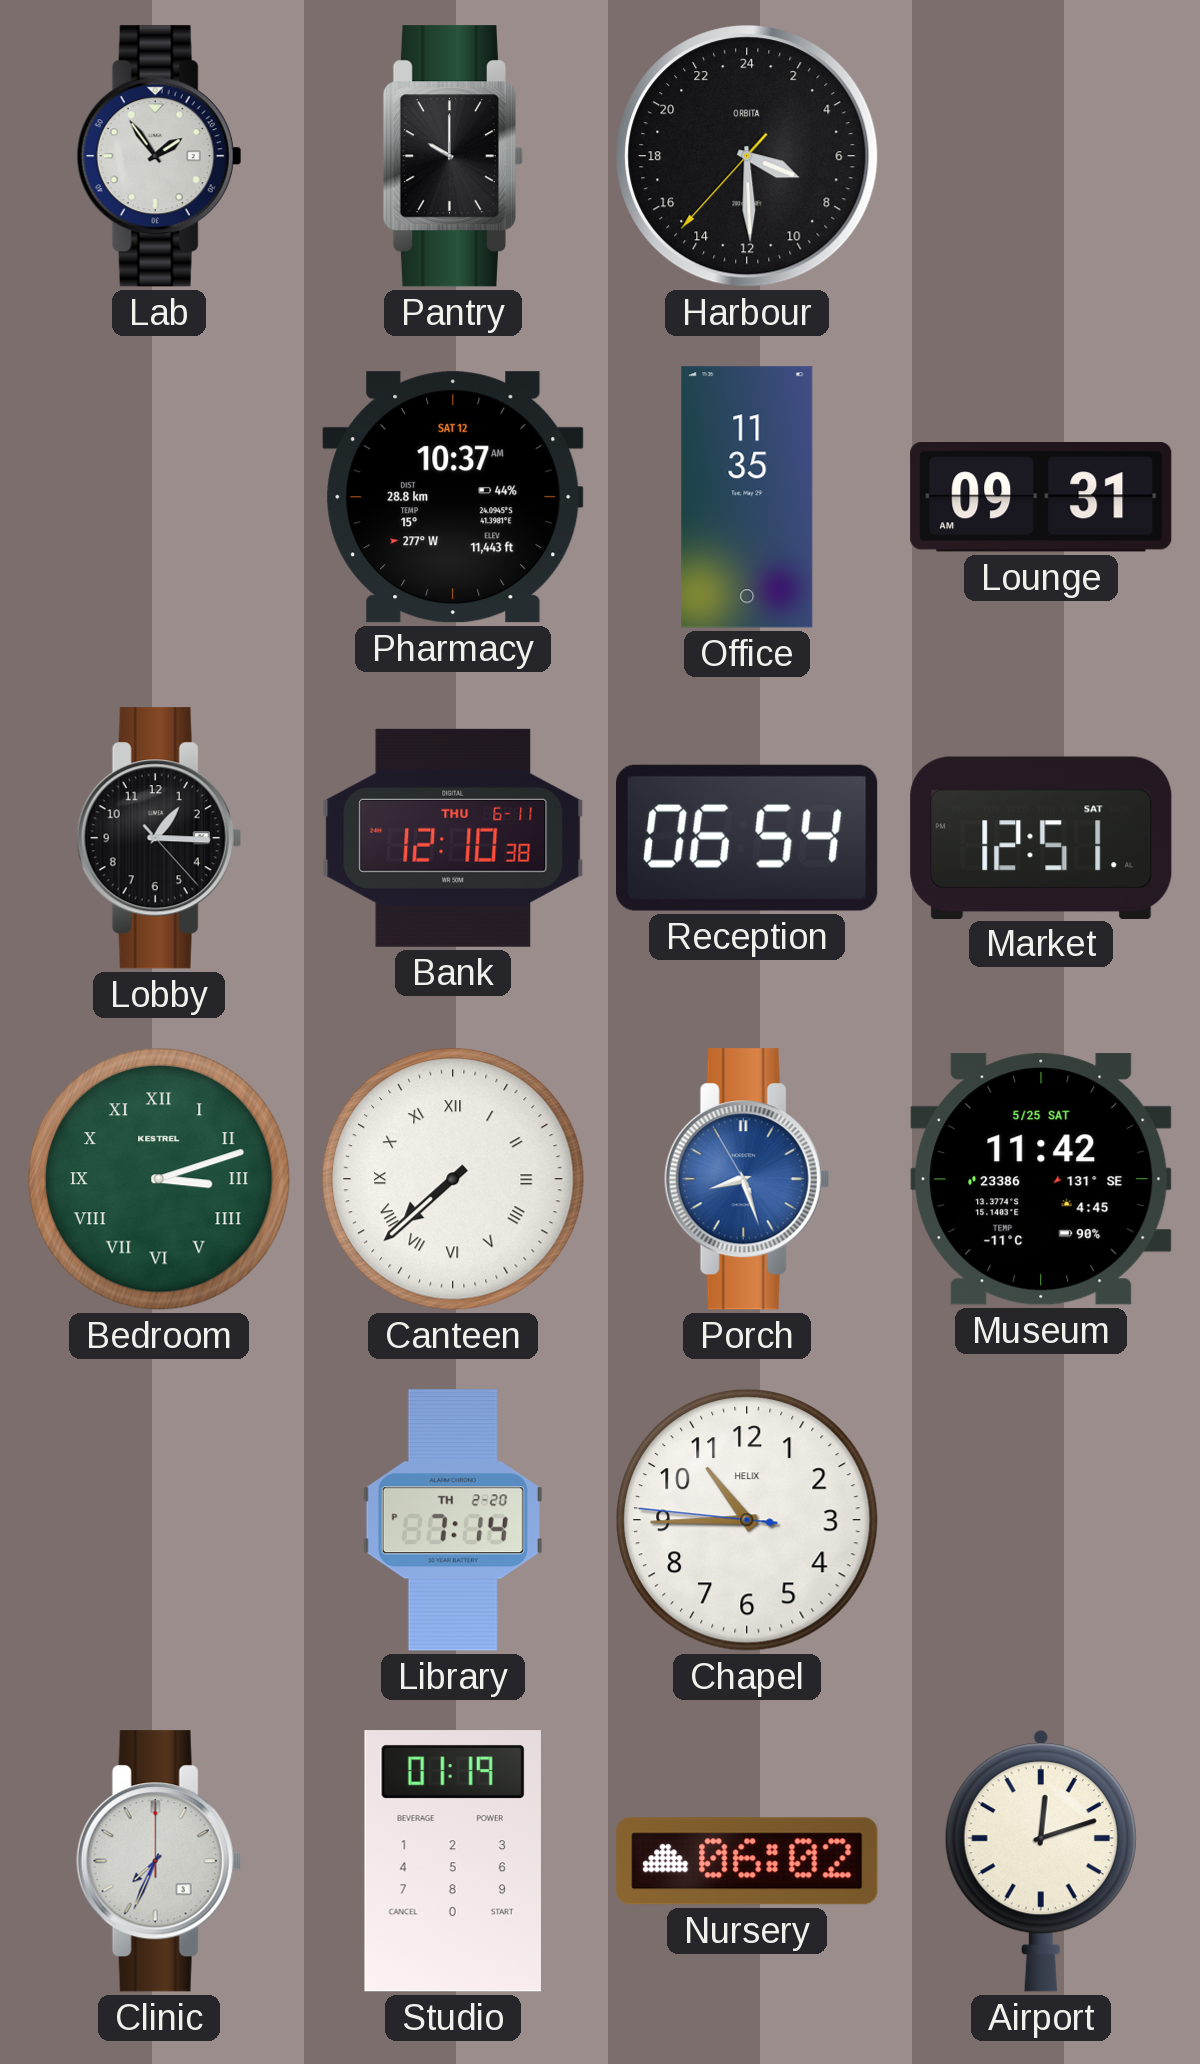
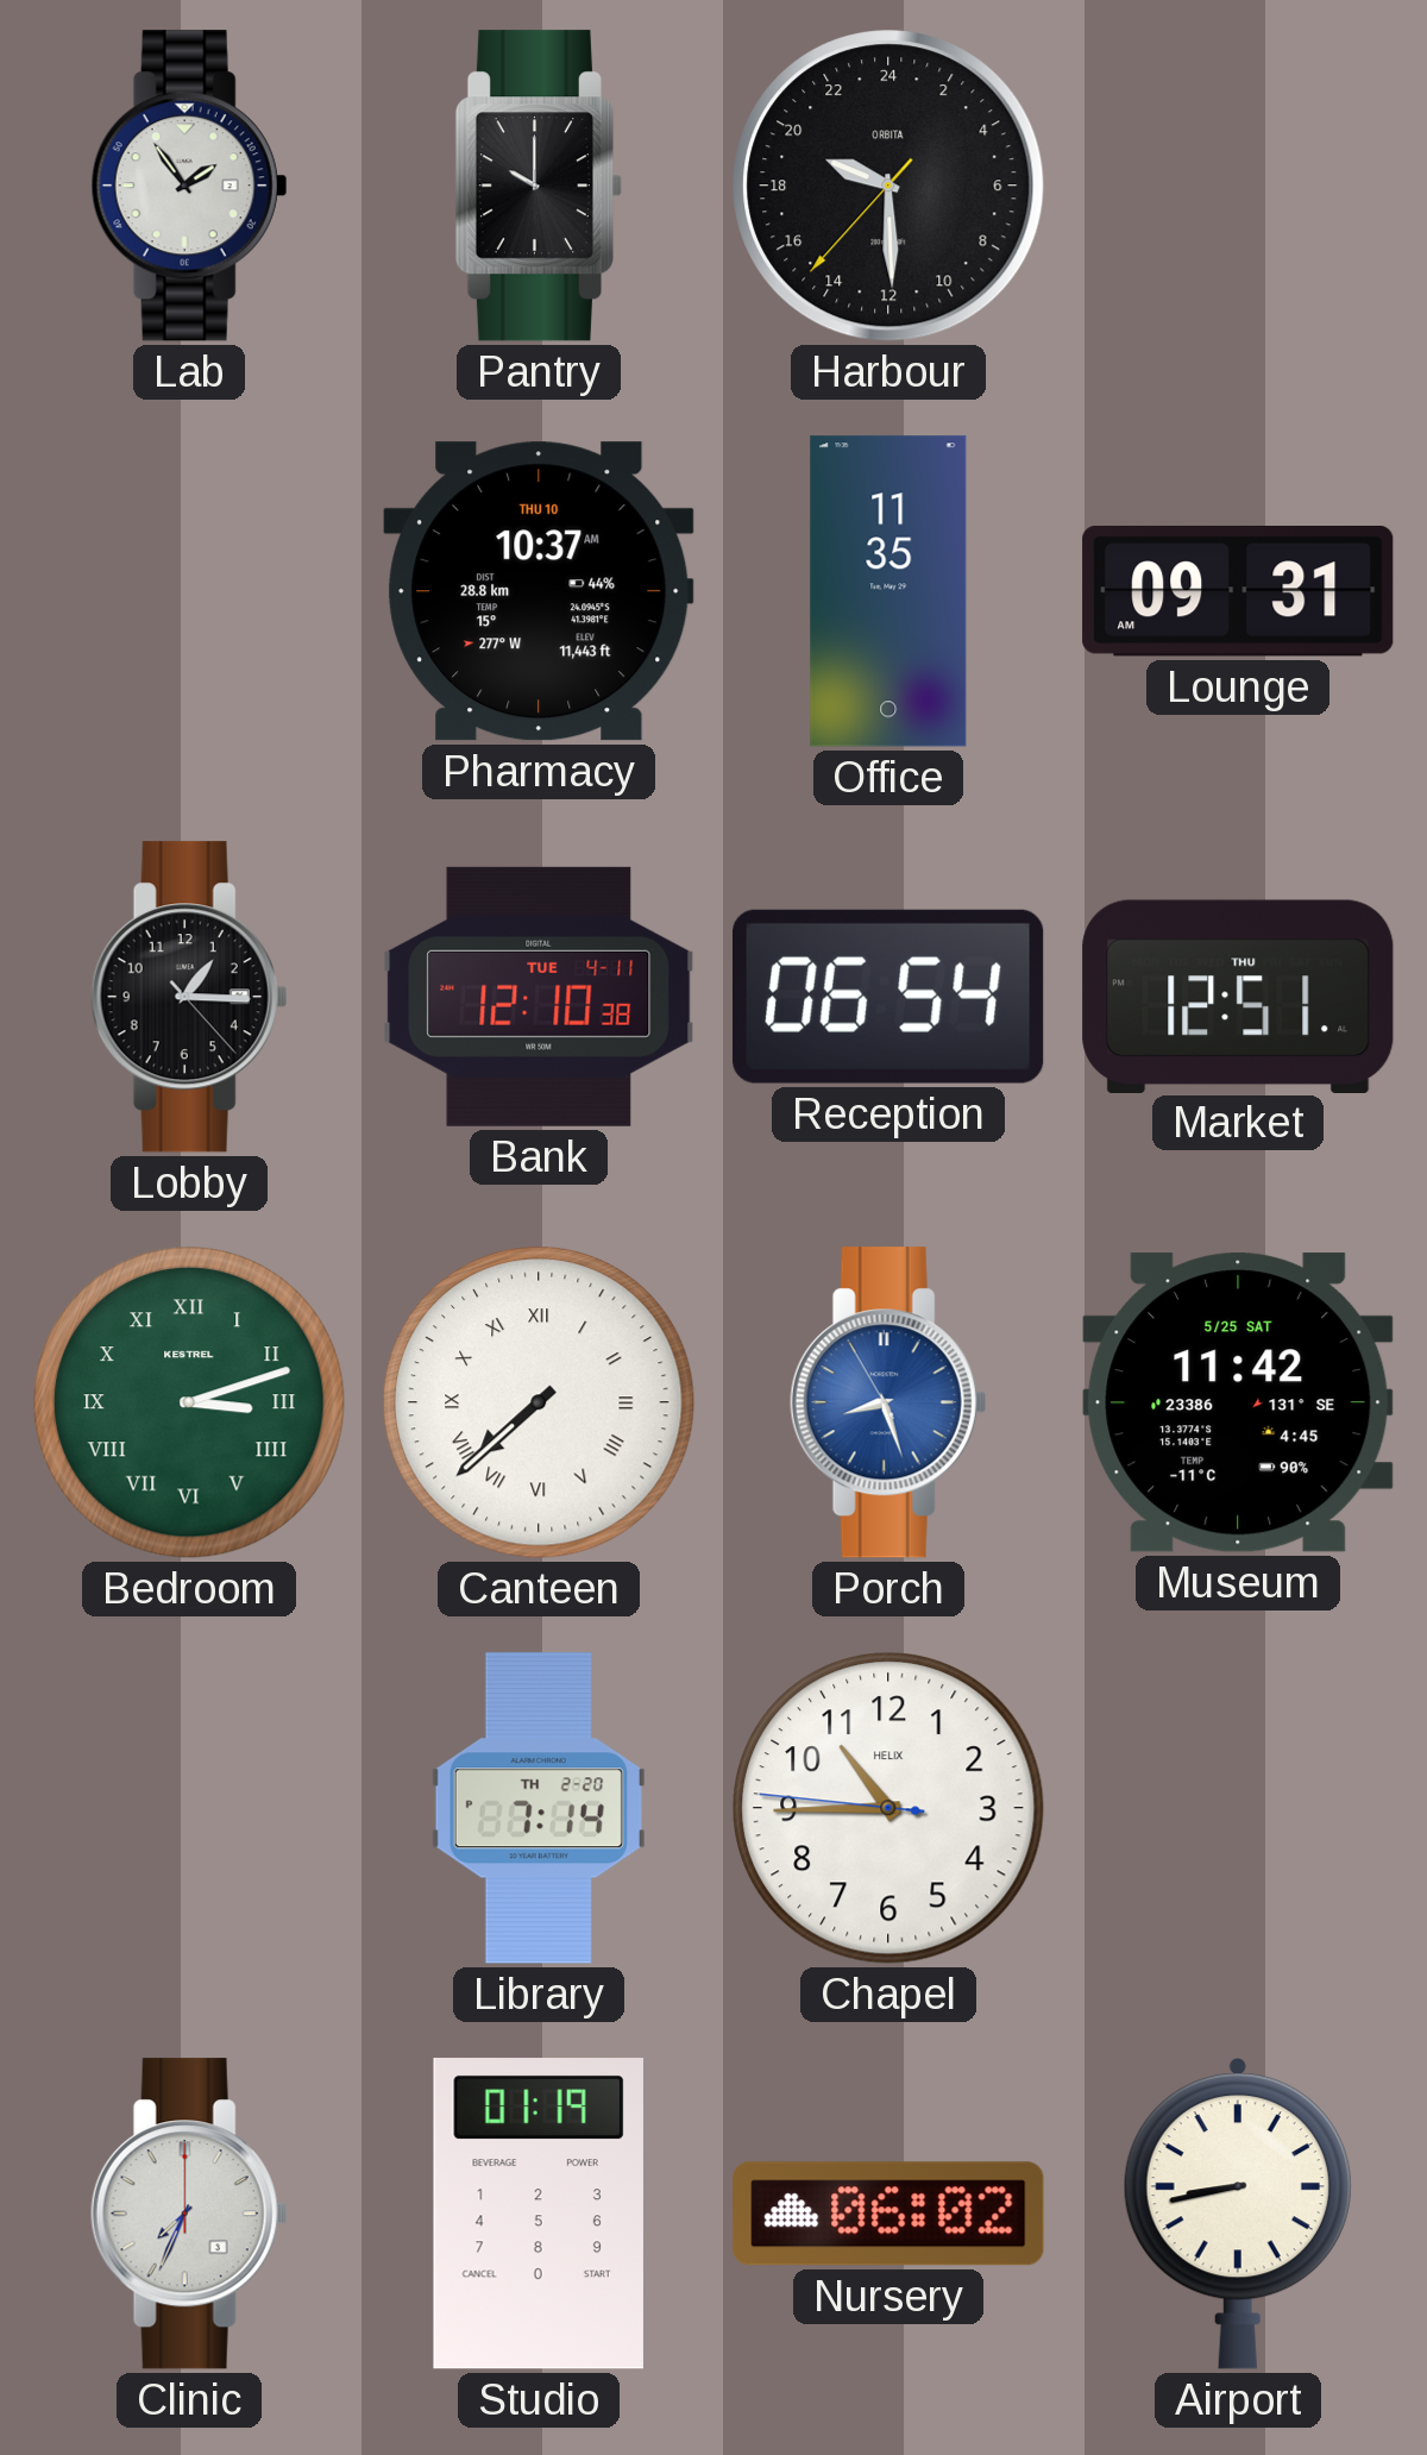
Harbour: 7:29 -> 19:29 (888, 186)
Pharmacy date: SAT 12 -> THU 10 (539, 591)
Bank date: THU 6-11 -> TUE 4-11 (539, 997)
Market date: SAT -> THU (1238, 996)
Airport: 12:12 -> 8:43 (1238, 2214)
